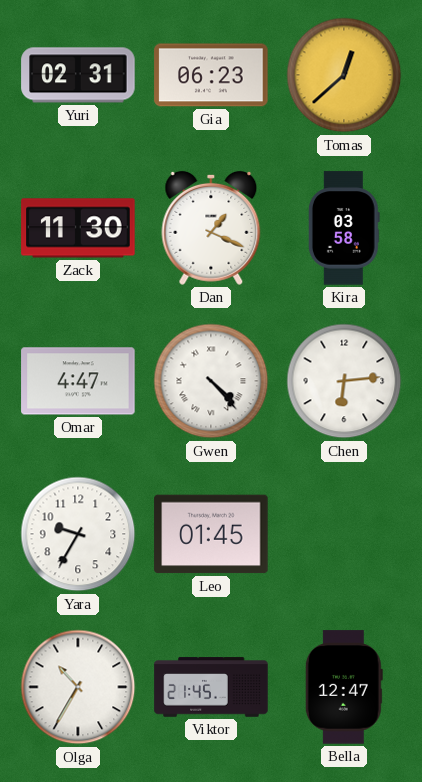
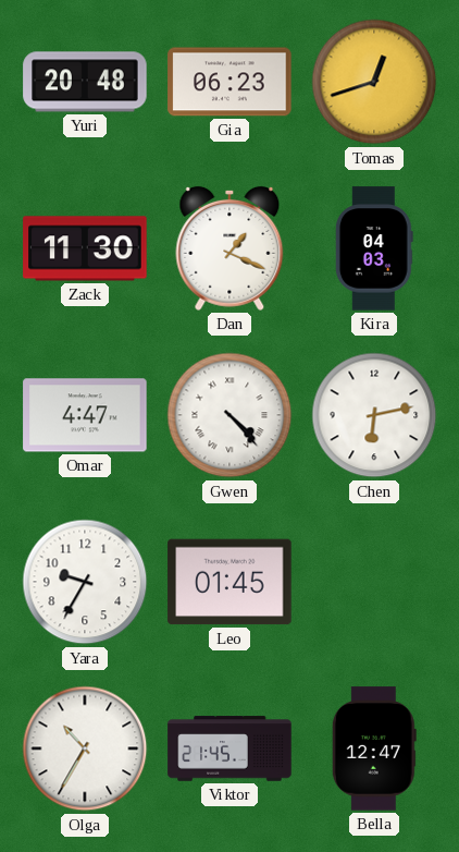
Yuri: 02:31 -> 20:48 (85, 82)
Tomas: 12:38 -> 12:42 (374, 82)
Kira: 03:58 -> 04:03 (374, 248)
Chen: 6:14 -> 6:13 (374, 415)
